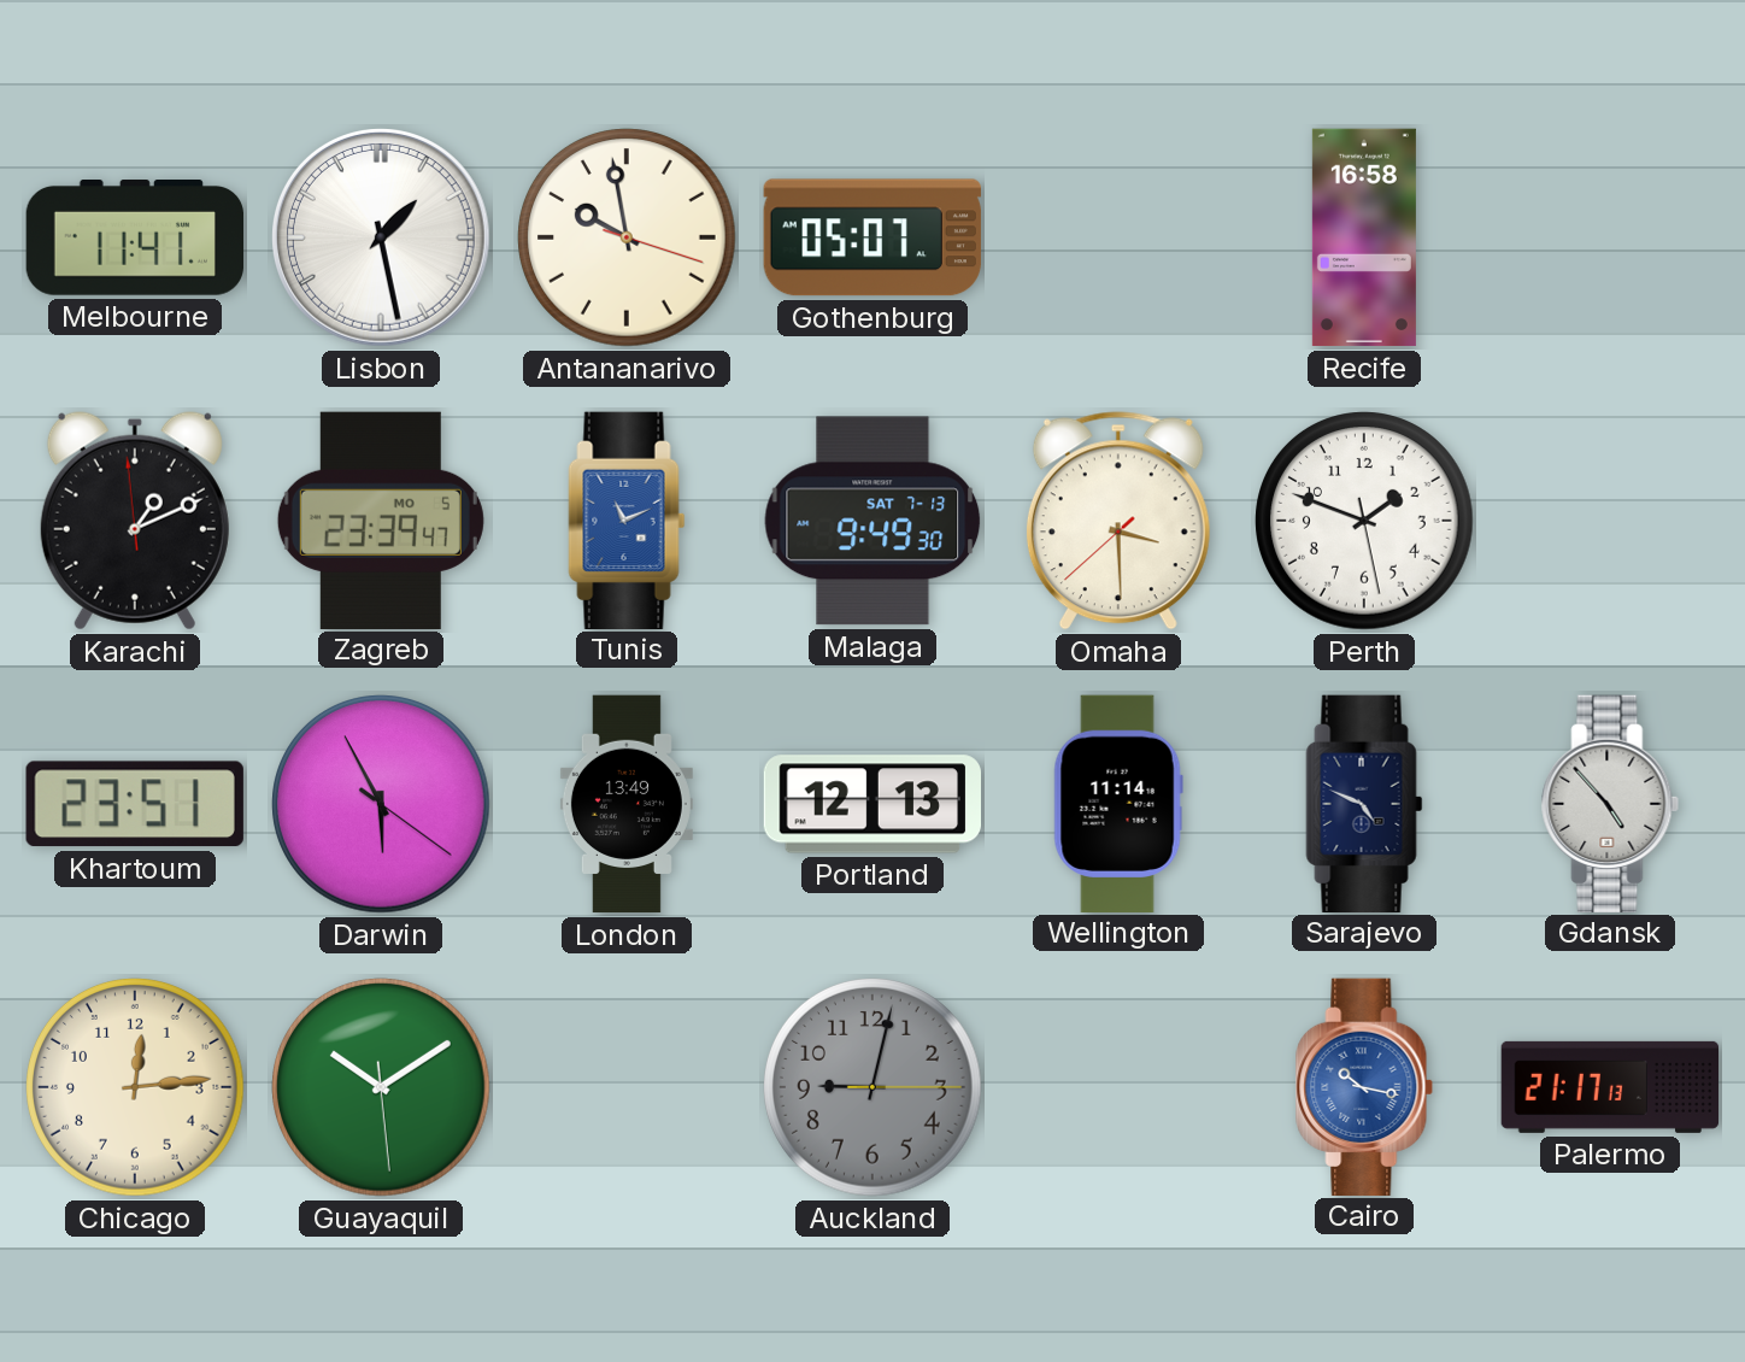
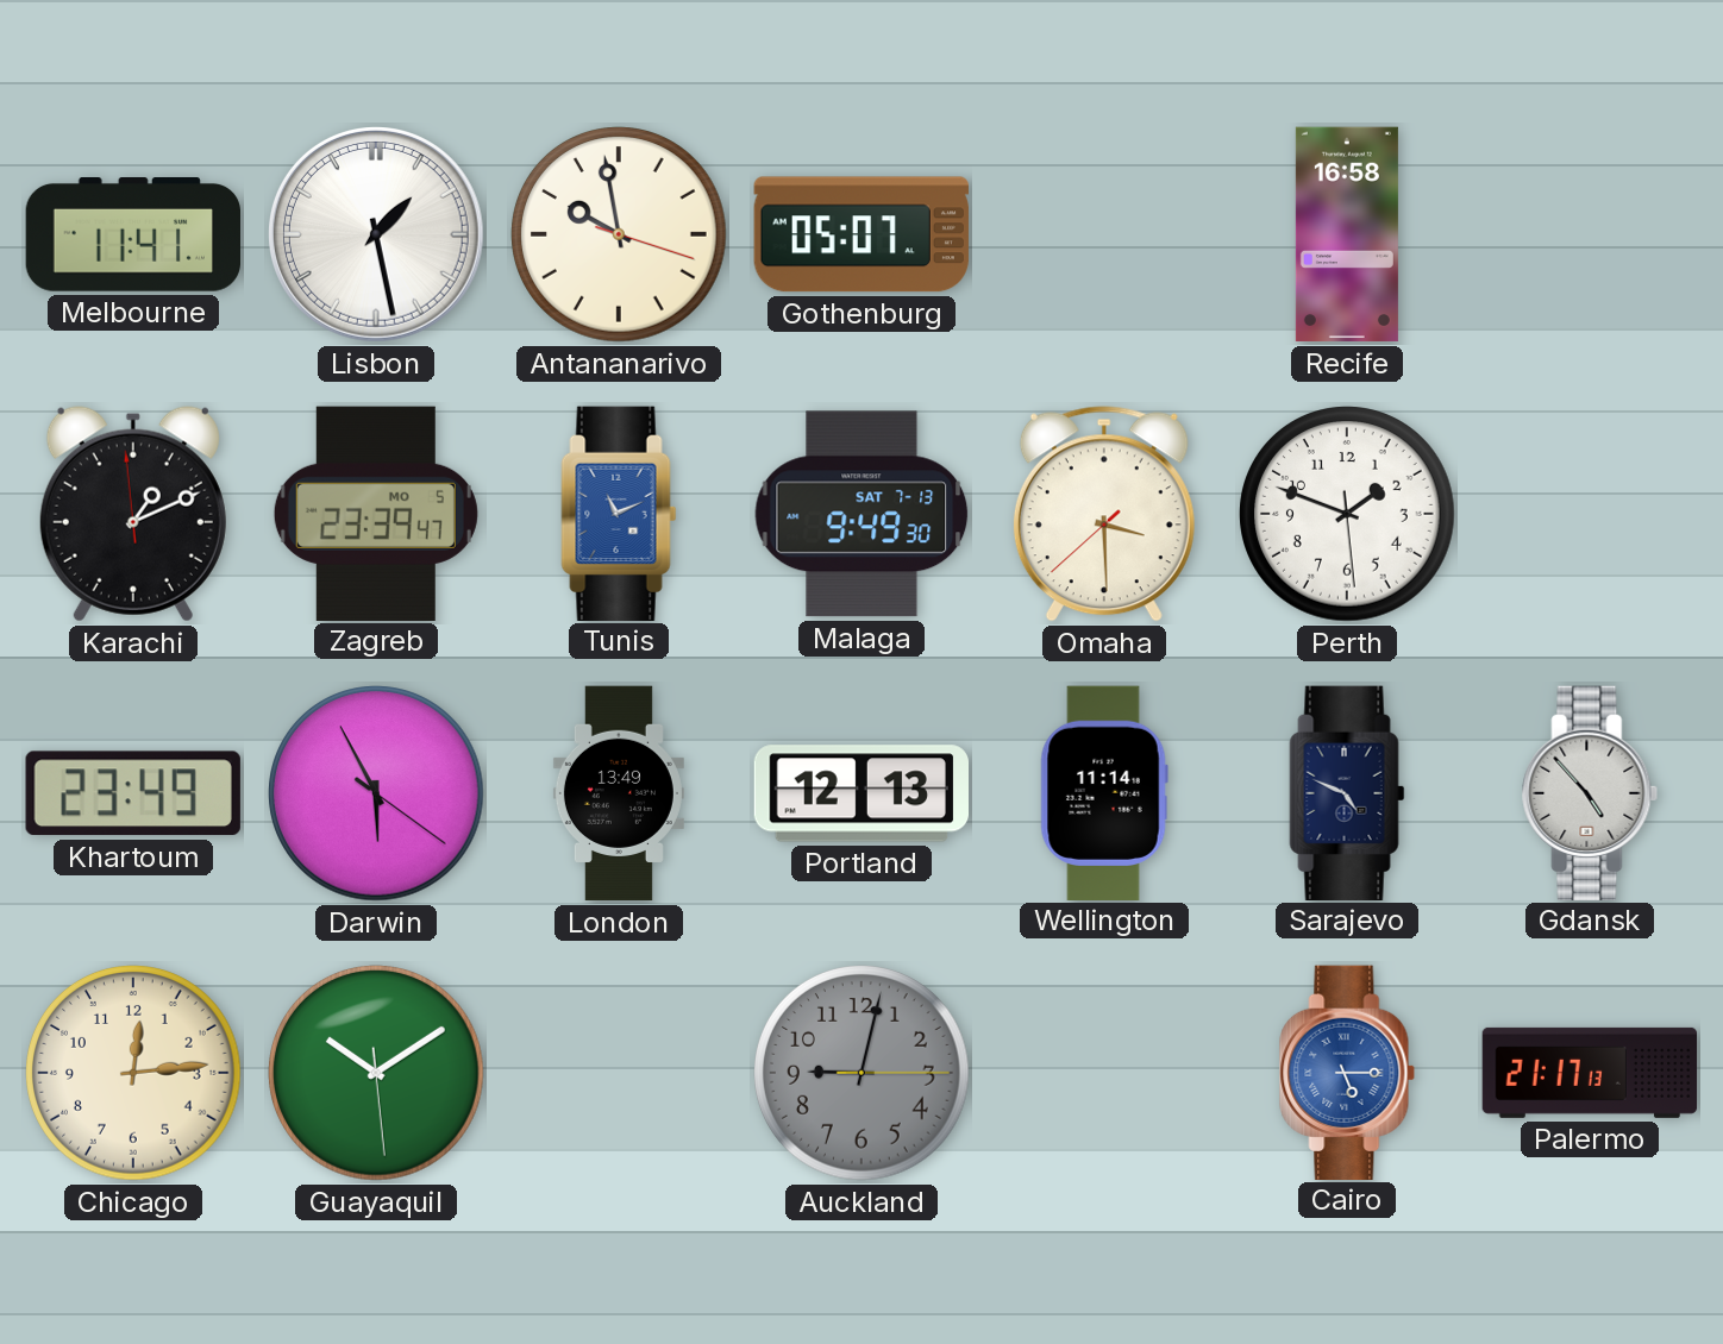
Perth: 1:48:28 -> 1:48:29 (1347, 514)
Khartoum: 23:51 -> 23:49 (133, 793)
Cairo: 10:17 -> 5:15 (1347, 1072)
